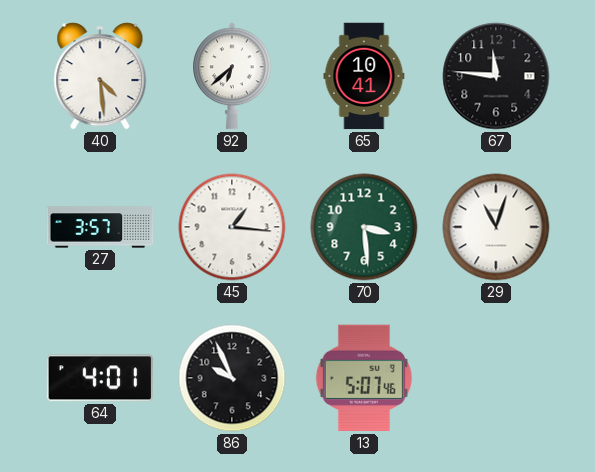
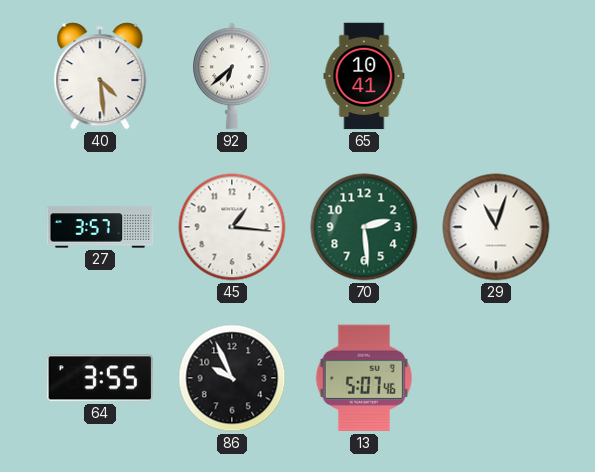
67: 11:46 -> none (496, 76)
70: 3:29 -> 2:29 (364, 227)
64: 4:01 -> 3:55 (99, 378)
